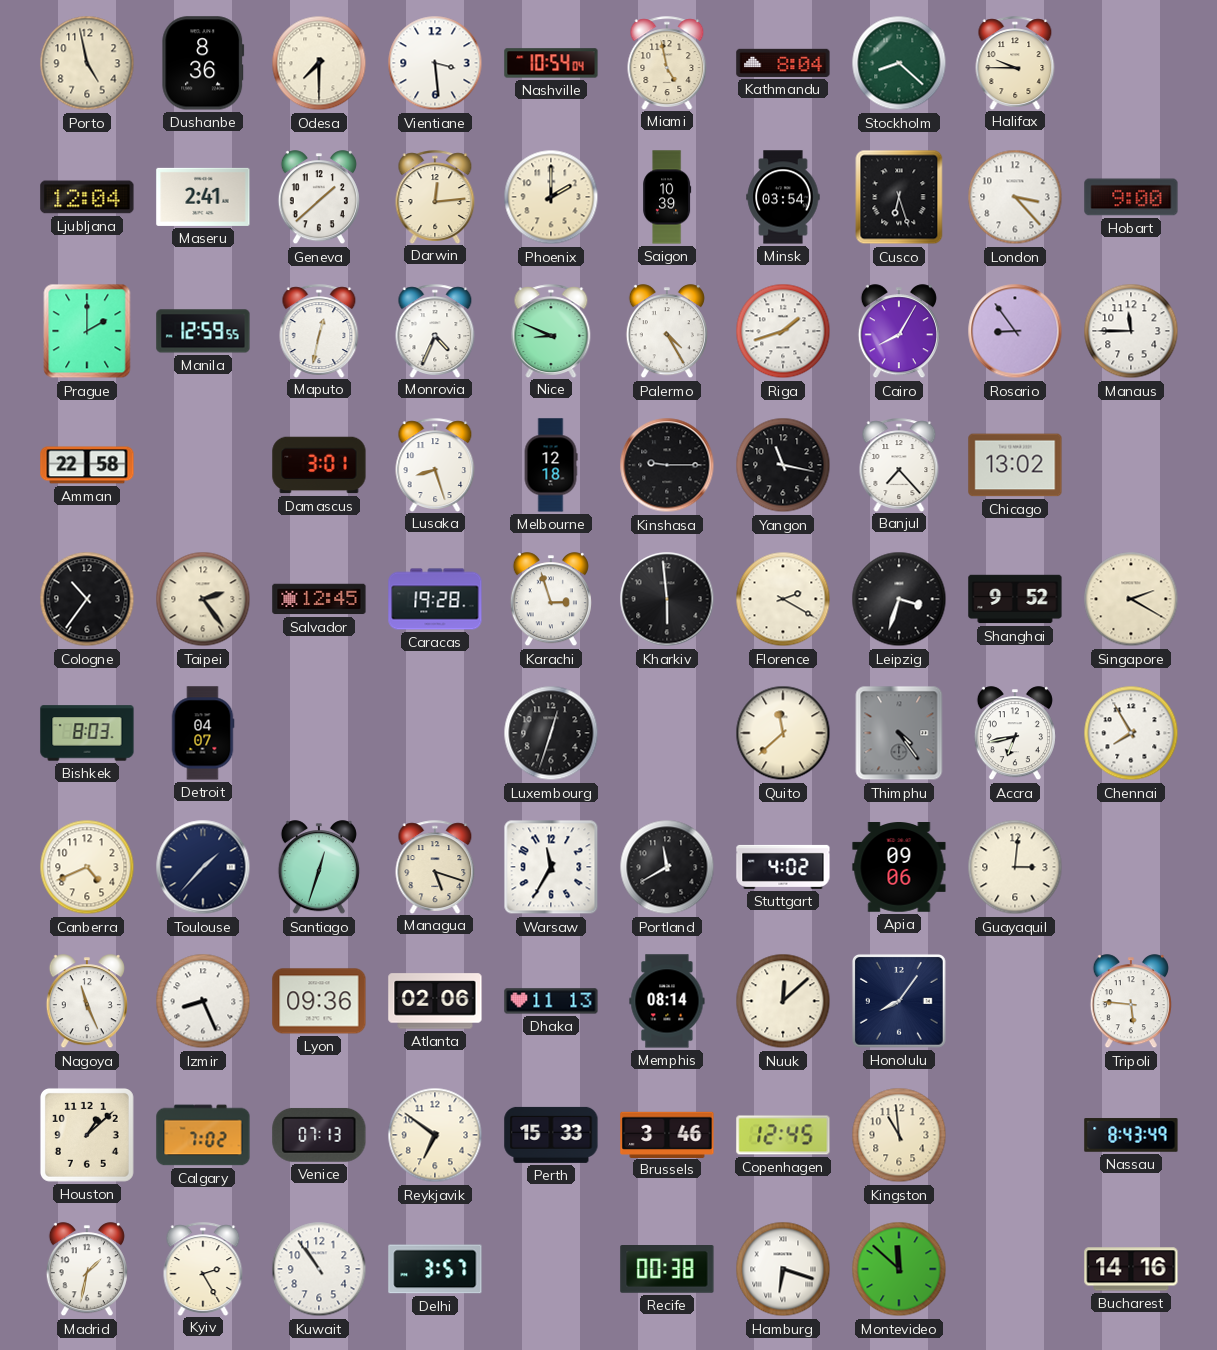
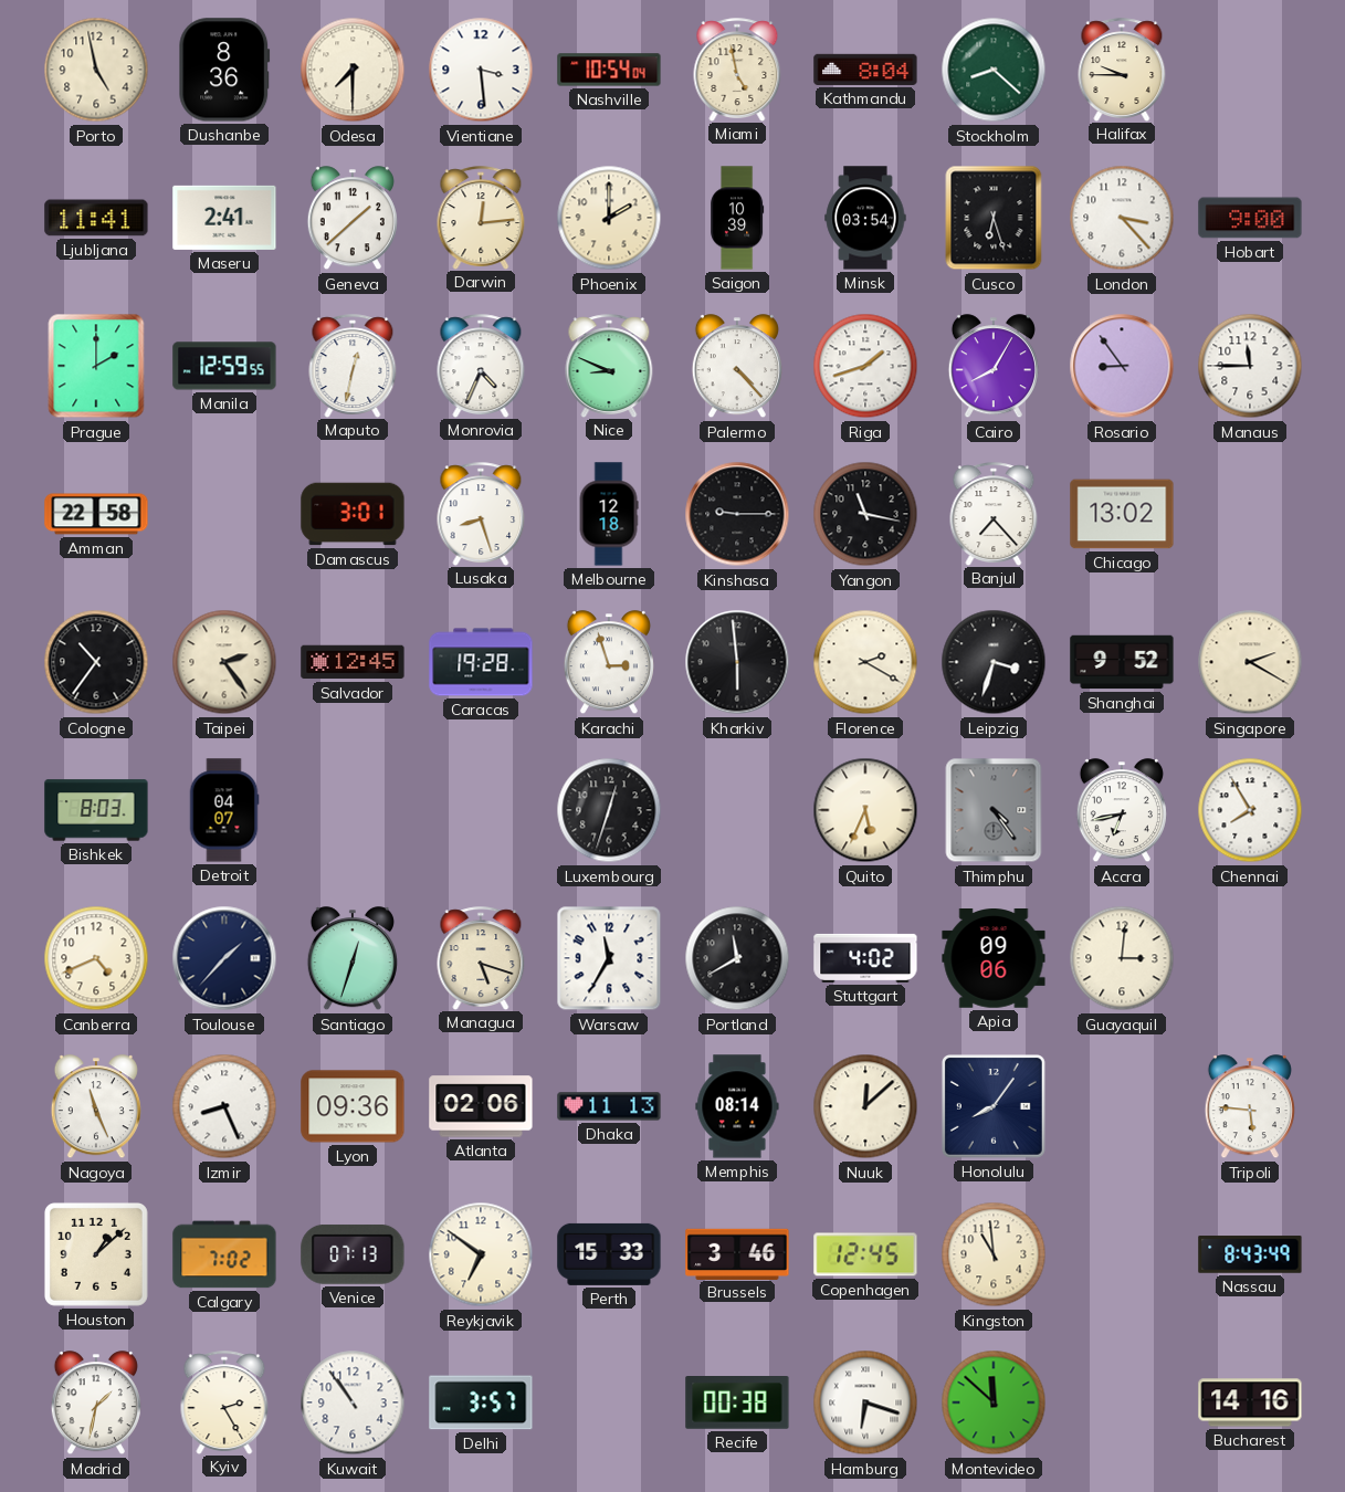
Ljubljana: 12:04 -> 11:41 (96, 218)
Palermo: 4:25 -> 4:23 (737, 367)
Quito: 11:38 -> 5:34 (865, 810)
